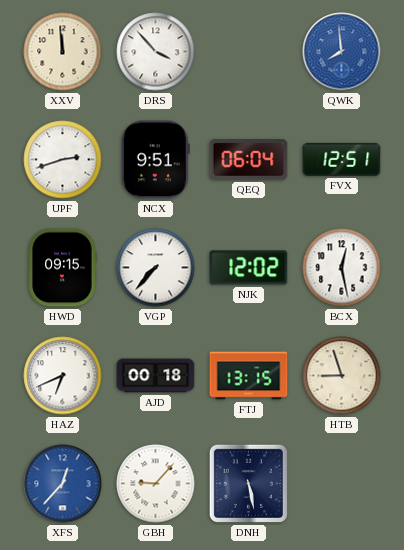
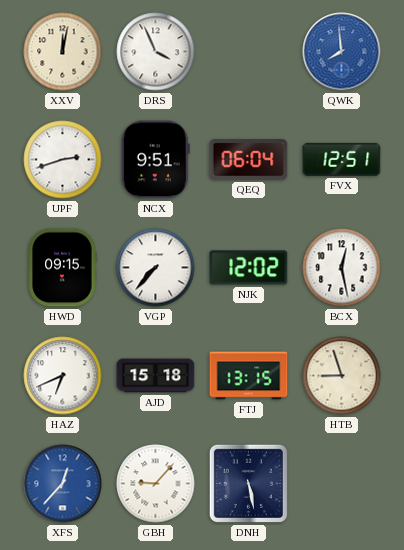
XXV: 11:59 -> 12:02 (63, 52)
DRS: 3:53 -> 3:56 (156, 52)
AJD: 00:18 -> 15:18 (156, 376)
